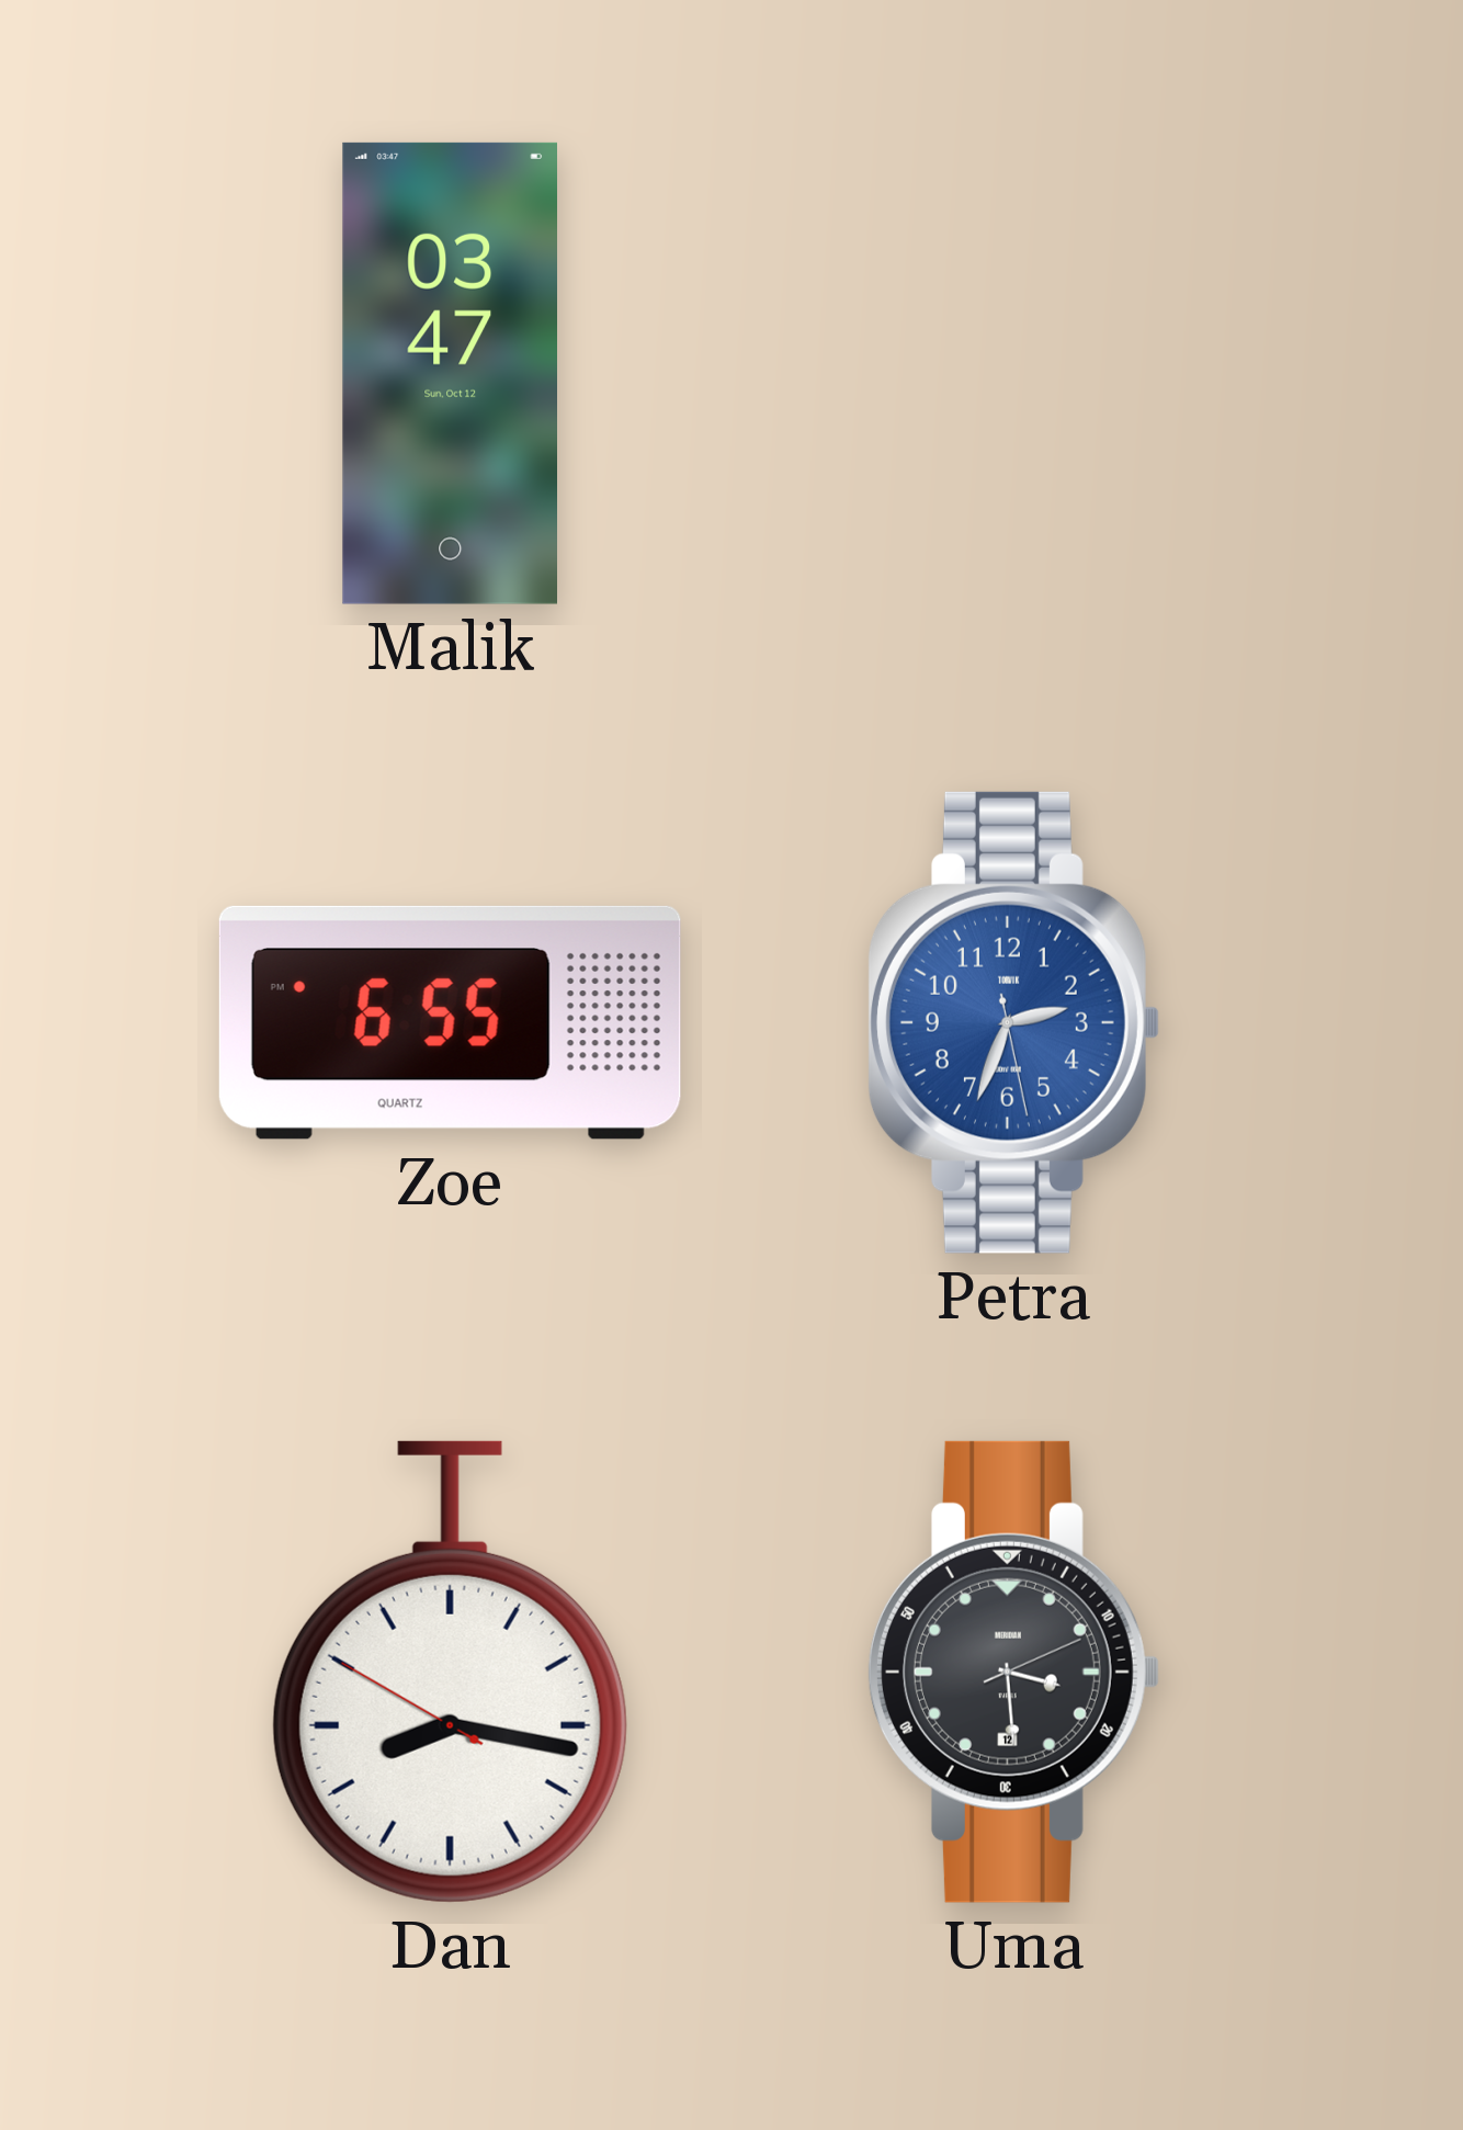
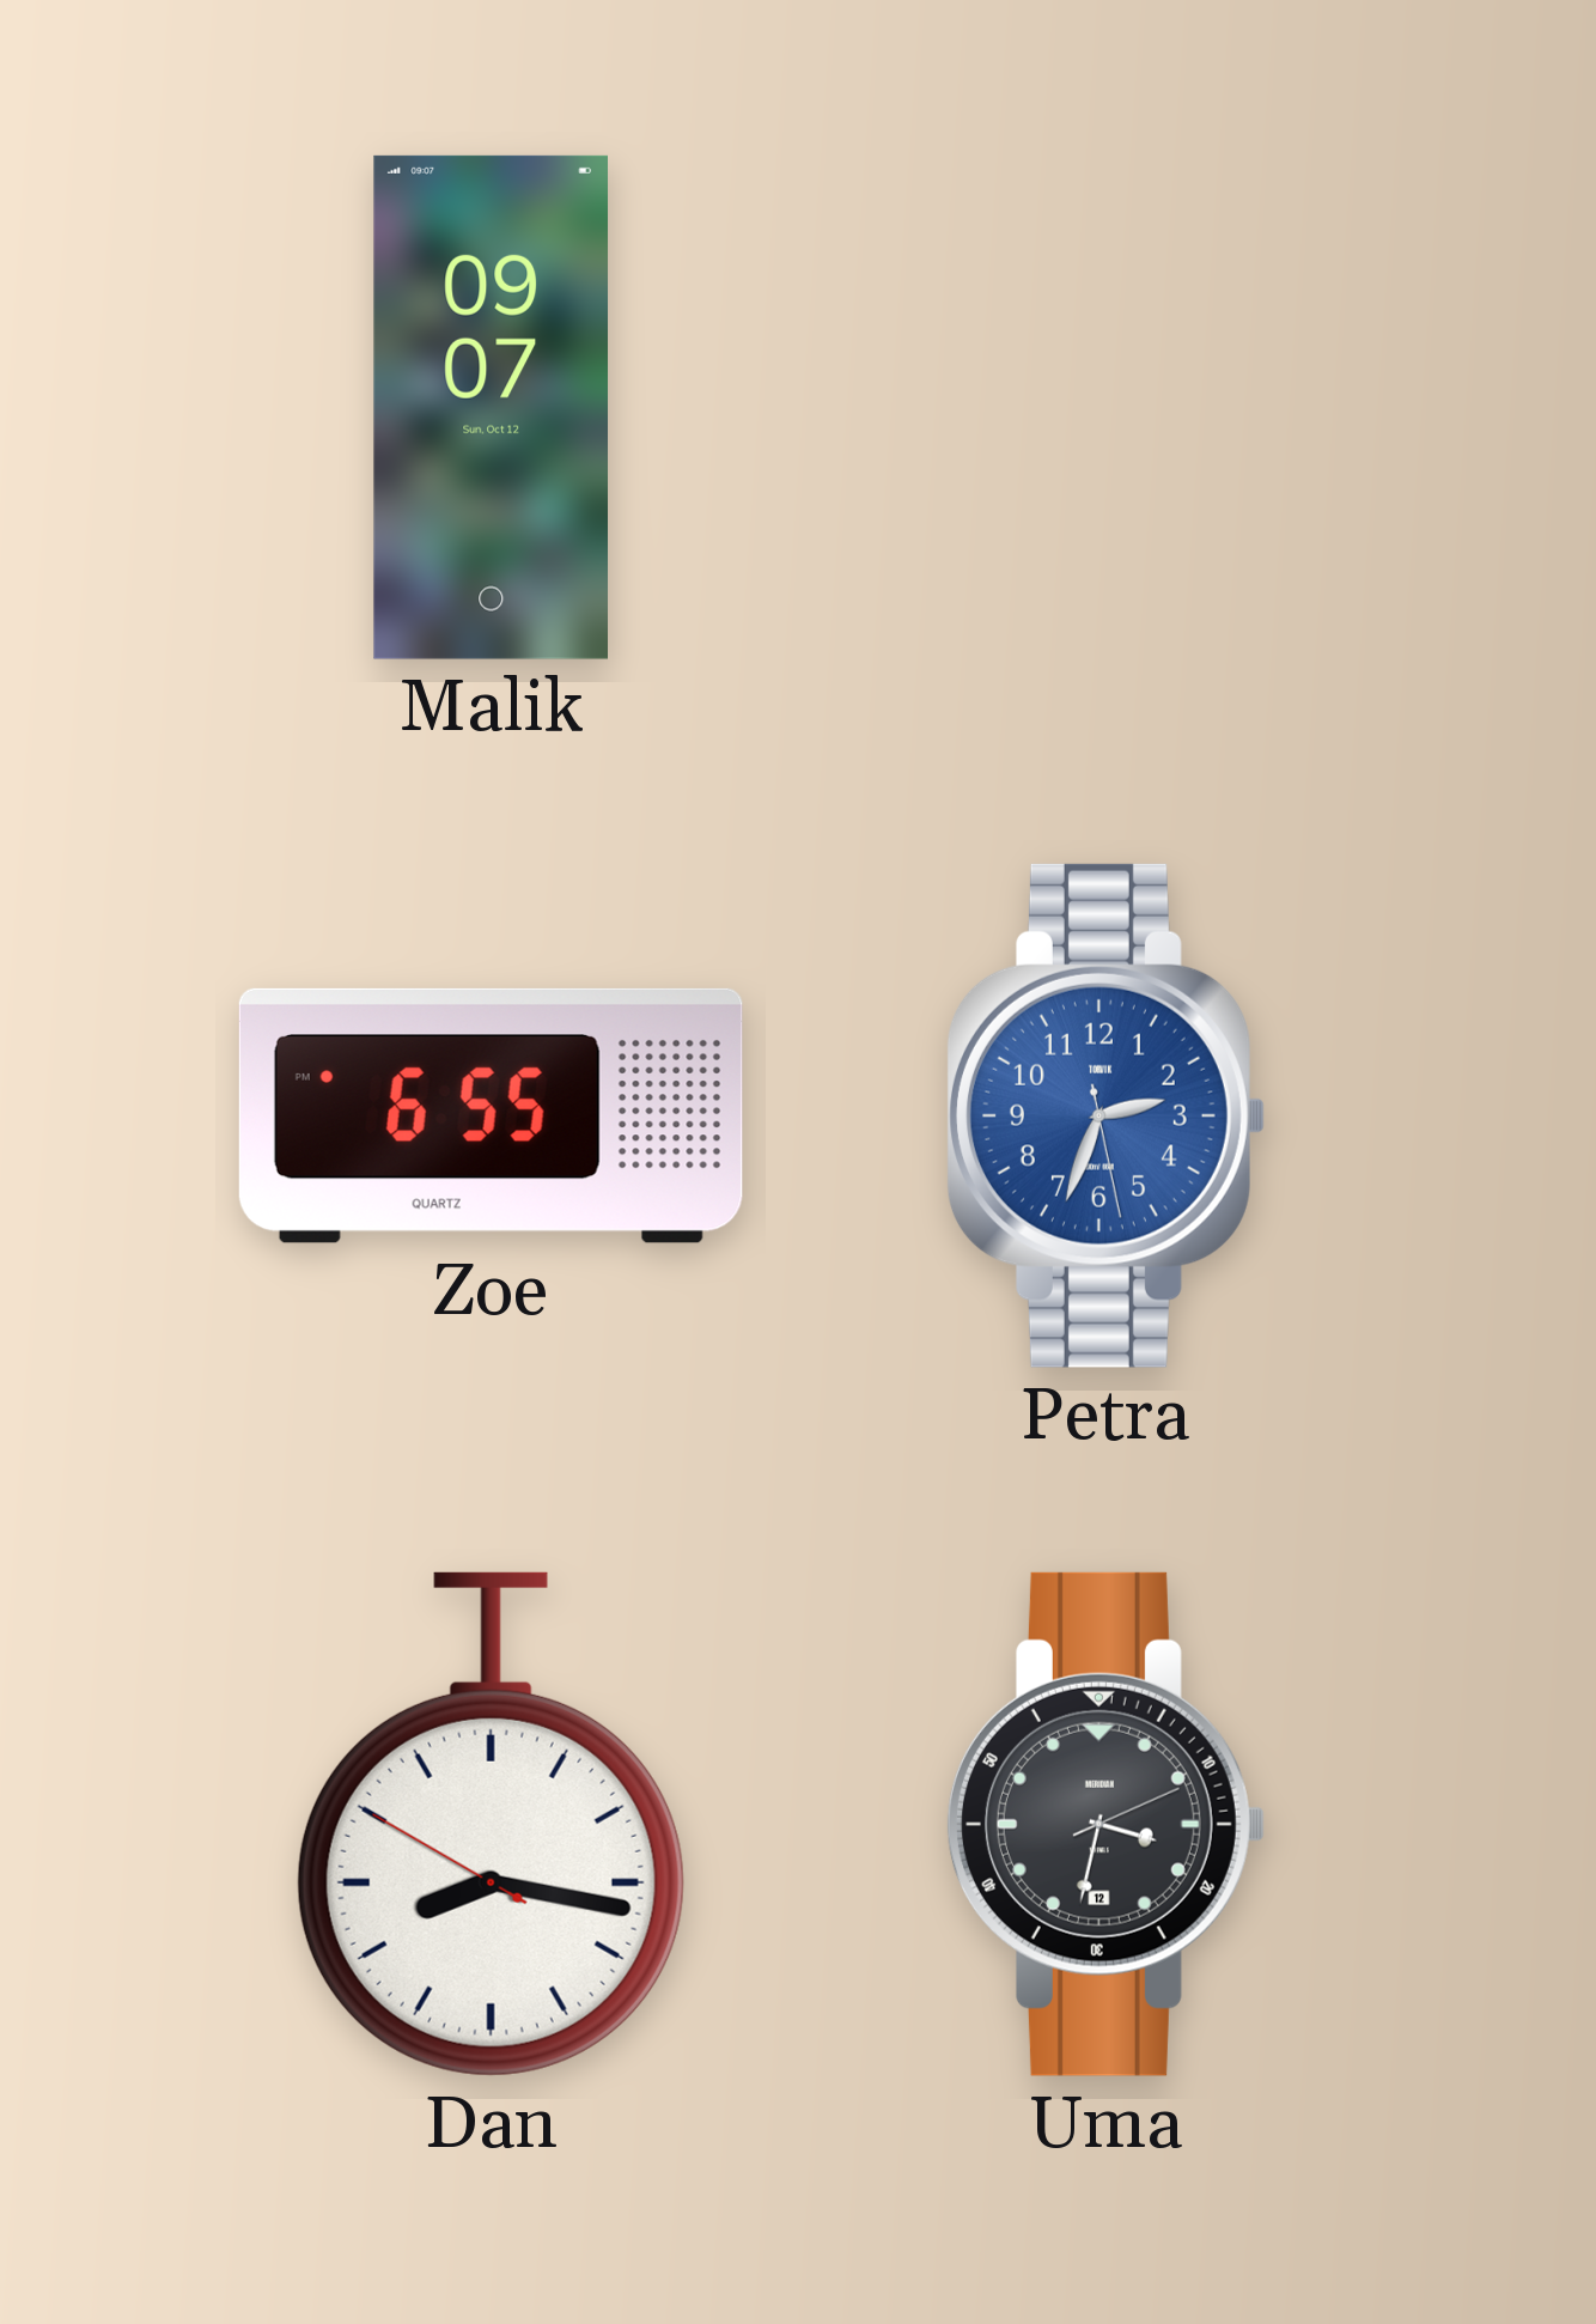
Malik: 03:47 -> 09:07 (491, 407)
Uma: 3:29 -> 3:32 (1105, 1824)
